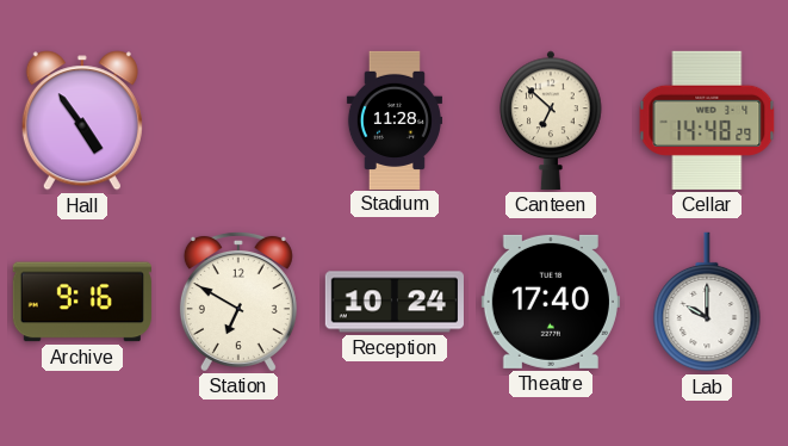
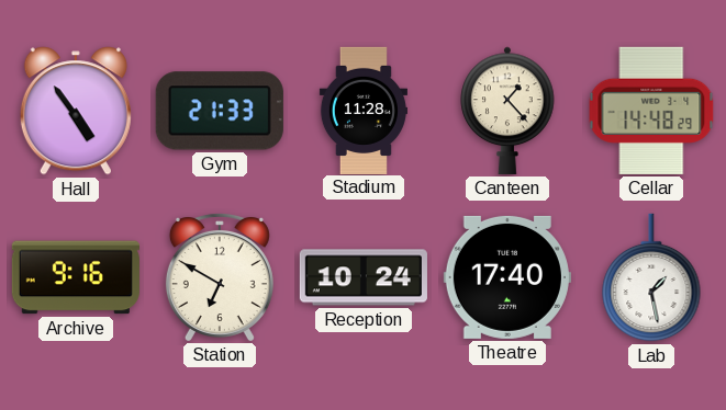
Gym: none -> 21:33 (220, 111)
Canteen: 6:52 -> 1:23 (507, 111)
Lab: 10:00 -> 1:28 (651, 277)
